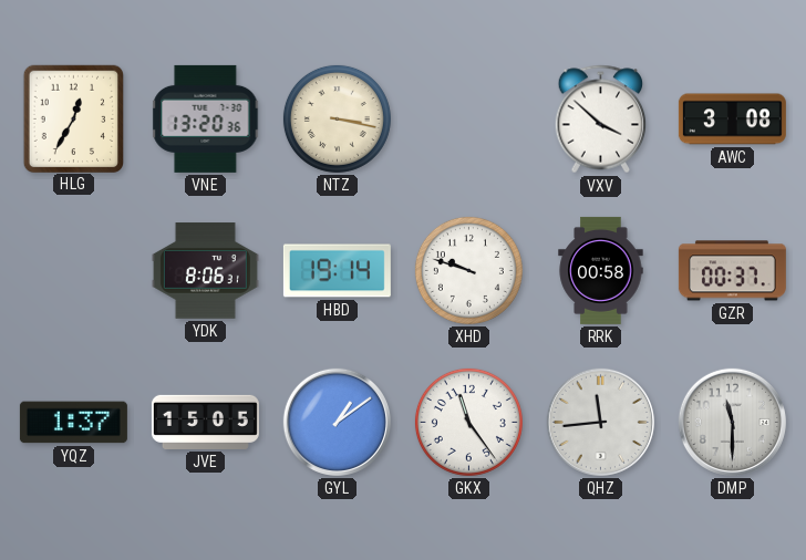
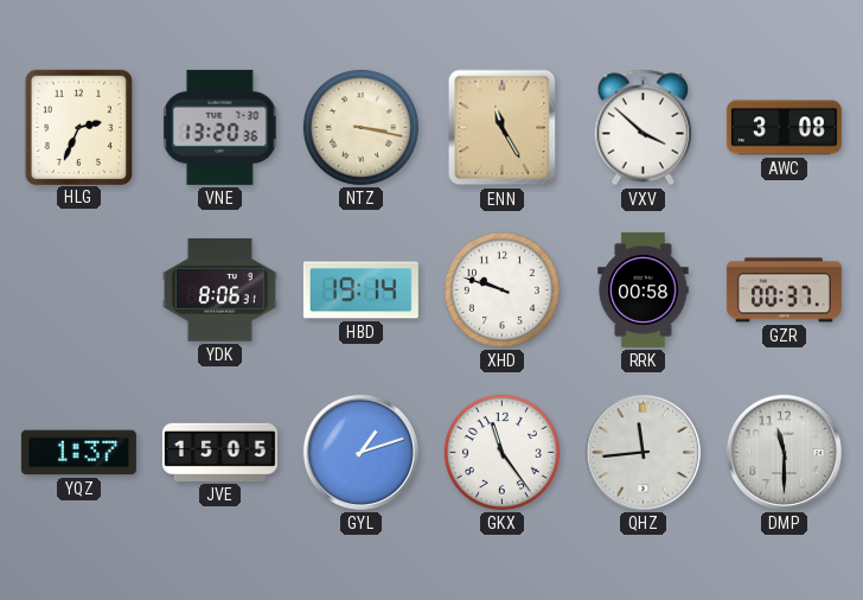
HLG: 12:35 -> 2:34 (78, 127)
ENN: none -> 11:25 (503, 128)
GYL: 1:09 -> 1:12 (360, 452)
